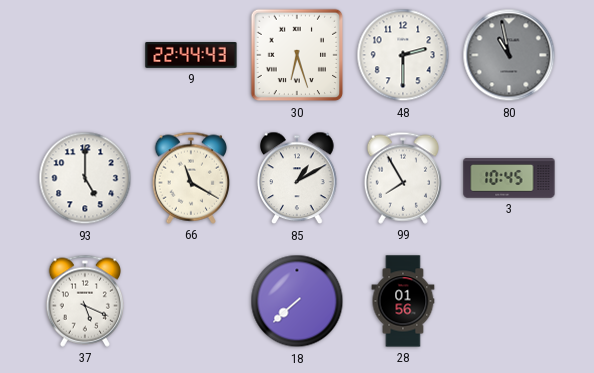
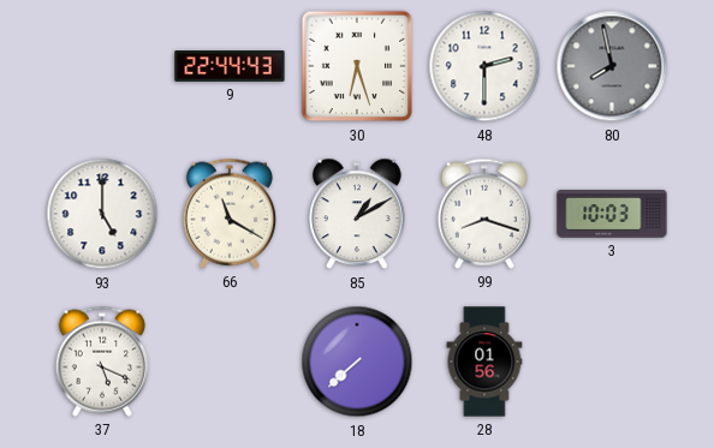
80: 10:58 -> 7:58 (612, 66)
99: 7:55 -> 8:18 (483, 214)
3: 10:45 -> 10:03 (612, 214)
